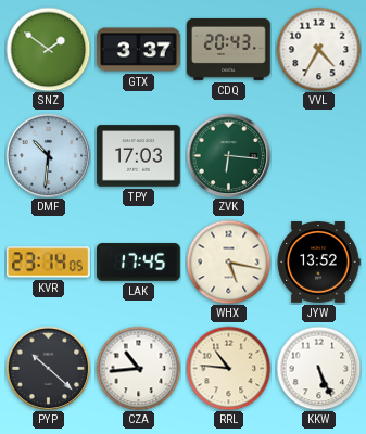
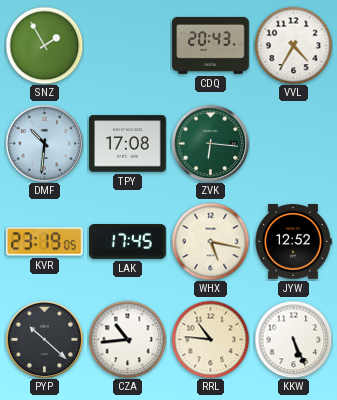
SNZ: 1:51 -> 1:55 (44, 45)
GTX: 3:37 -> none (139, 50)
TPY: 17:03 -> 17:08 (128, 144)
KVR: 23:14 -> 23:19 (44, 242)
JYW: 13:52 -> 12:52 (293, 242)
